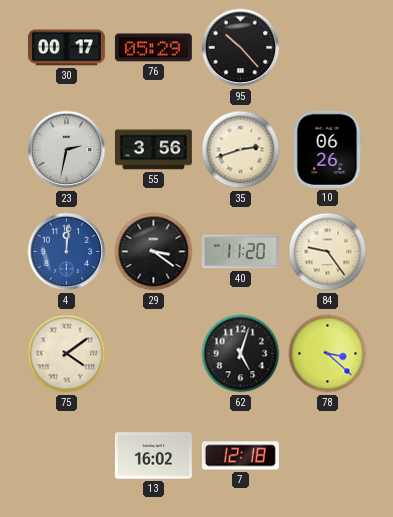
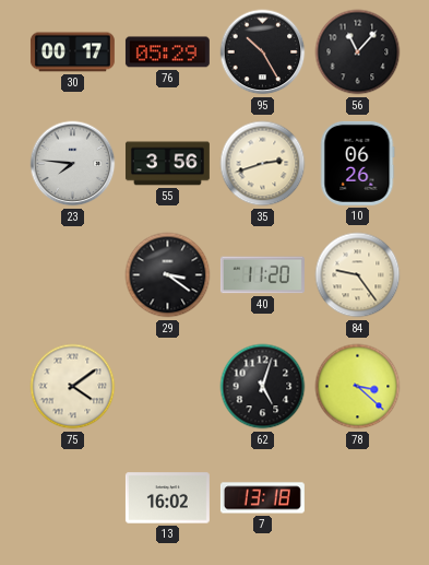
95: 10:23 -> 10:25 (263, 52)
56: none -> 11:07 (358, 52)
23: 2:32 -> 7:46 (73, 164)
4: 12:01 -> none (67, 252)
7: 12:18 -> 13:18 (262, 498)
